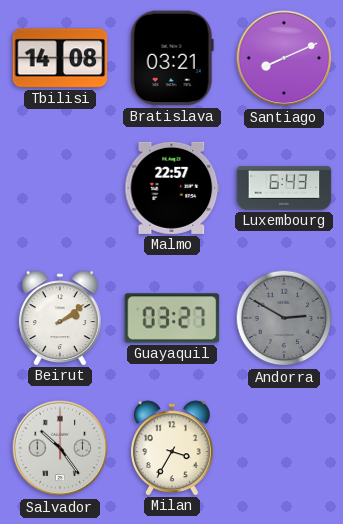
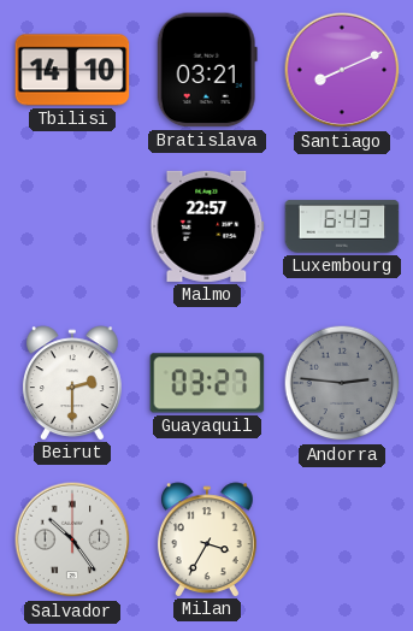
Tbilisi: 14:08 -> 14:10 (72, 70)
Beirut: 2:09 -> 2:30 (72, 383)
Andorra: 2:50 -> 2:46 (342, 383)
